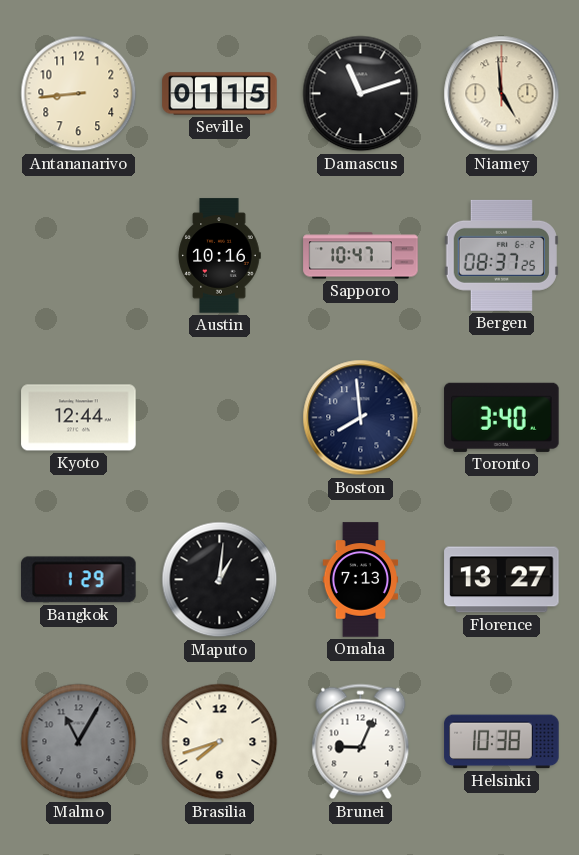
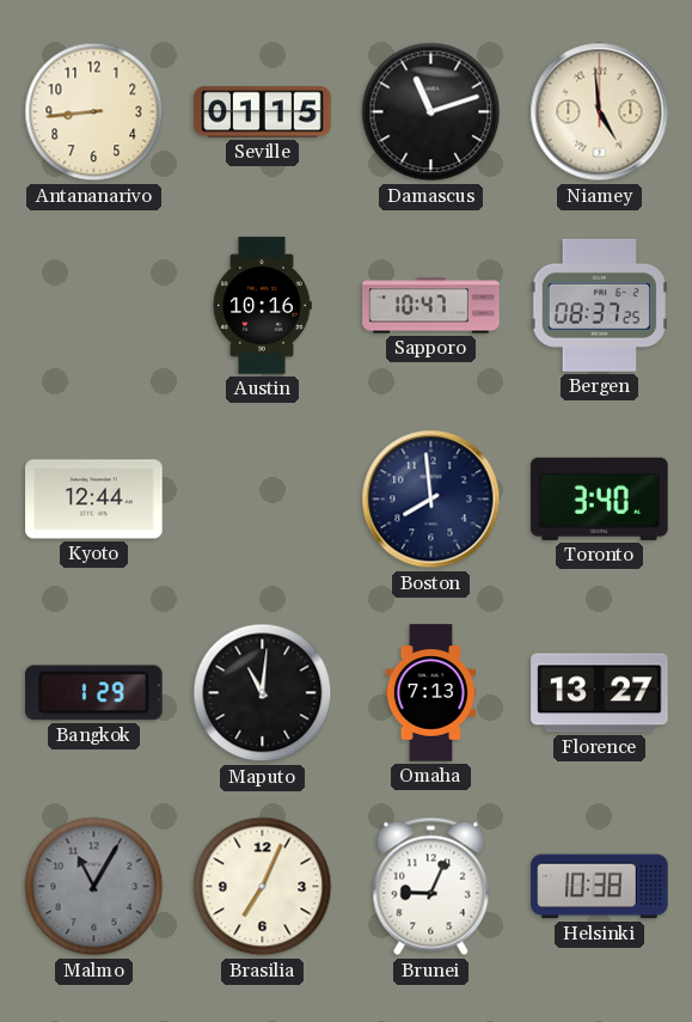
Maputo: 1:01 -> 11:01 (263, 693)
Brasilia: 7:42 -> 7:04 (263, 887)
